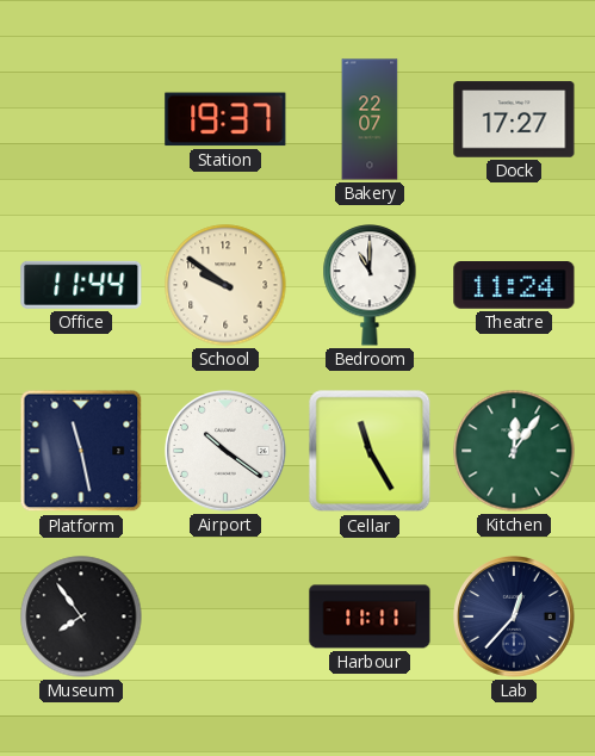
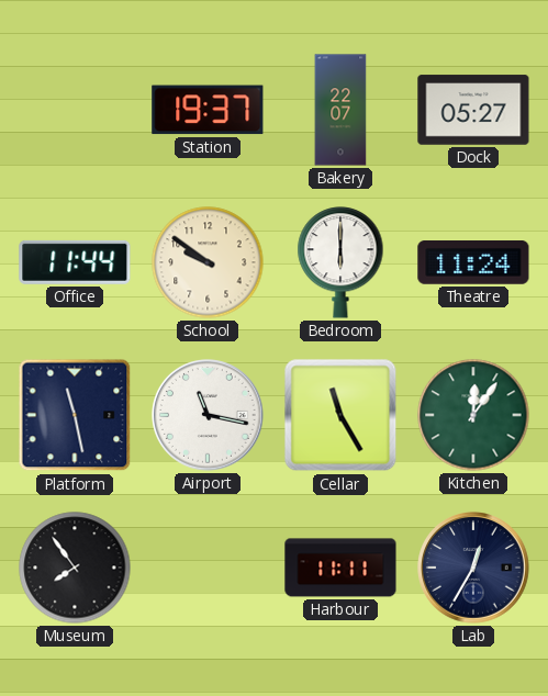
Dock: 17:27 -> 05:27 (473, 110)
Bedroom: 11:00 -> 6:00 (340, 262)
Airport: 10:21 -> 11:17 (209, 416)
Lab: 12:37 -> 12:35 (474, 569)
